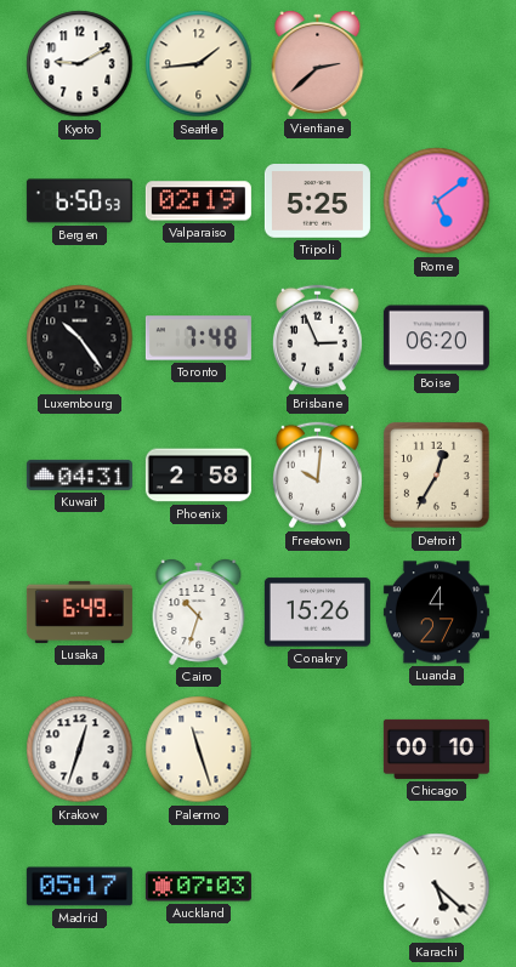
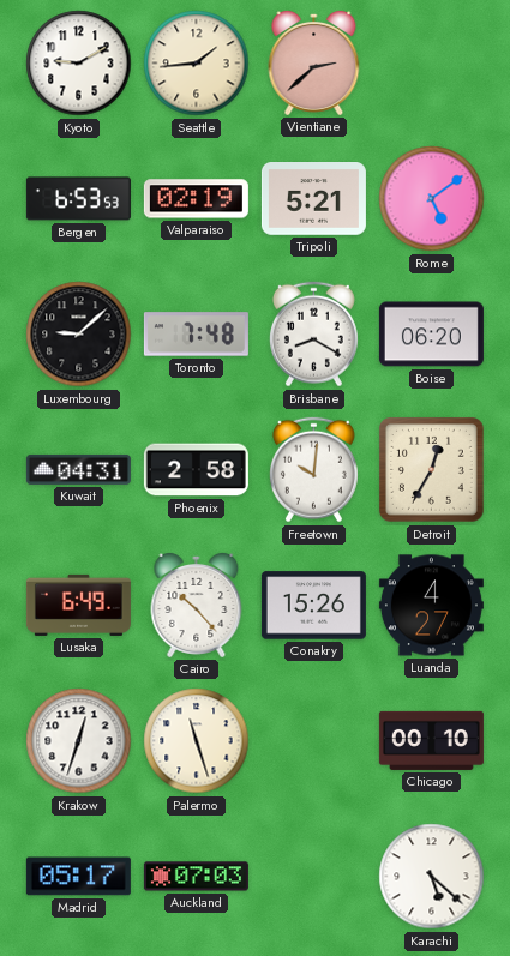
Bergen: 6:50 -> 6:53 (78, 199)
Tripoli: 5:25 -> 5:21 (313, 199)
Luxembourg: 10:24 -> 9:08 (79, 335)
Brisbane: 2:56 -> 8:20 (313, 335)
Cairo: 10:33 -> 10:23 (197, 605)
